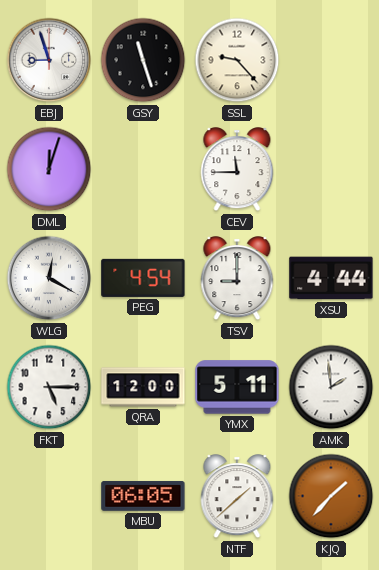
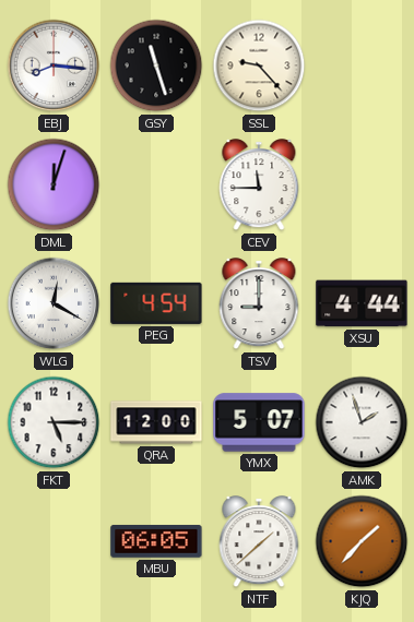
EBJ: 8:57 -> 8:16 (54, 65)
YMX: 5:11 -> 5:07 (259, 422)
AMK: 1:59 -> 1:57 (362, 422)
